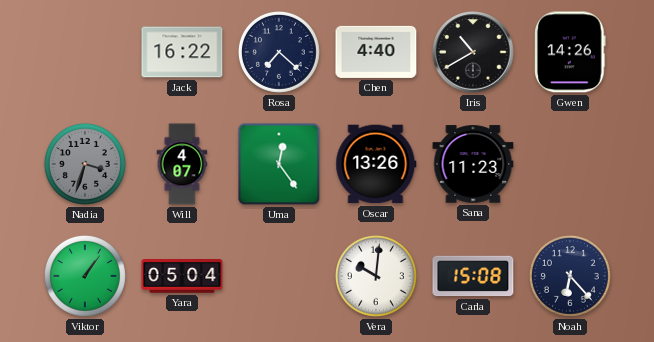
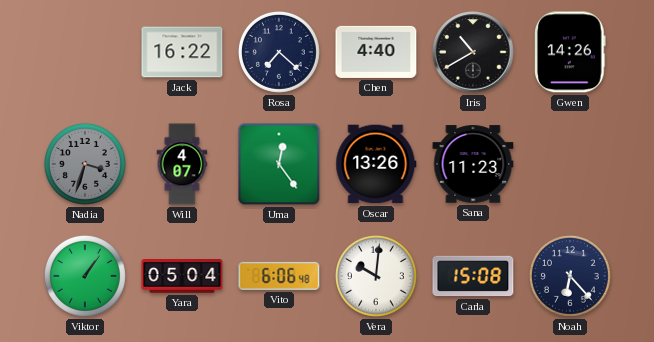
Vito: none -> 6:06 (279, 276)
